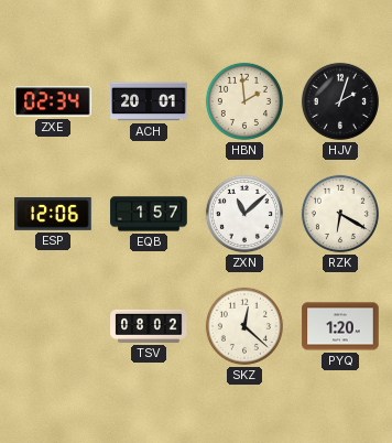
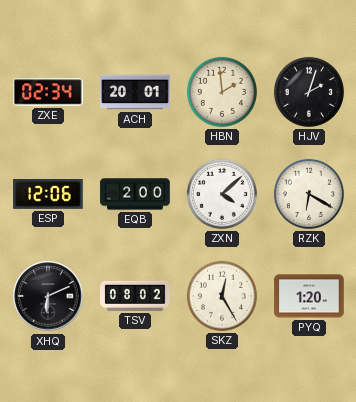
EQB: 1:57 -> 2:00 (135, 194)
ZXN: 11:08 -> 4:08 (222, 194)
XHQ: none -> 6:11 (48, 296)
SKZ: 12:22 -> 12:25 (222, 296)
